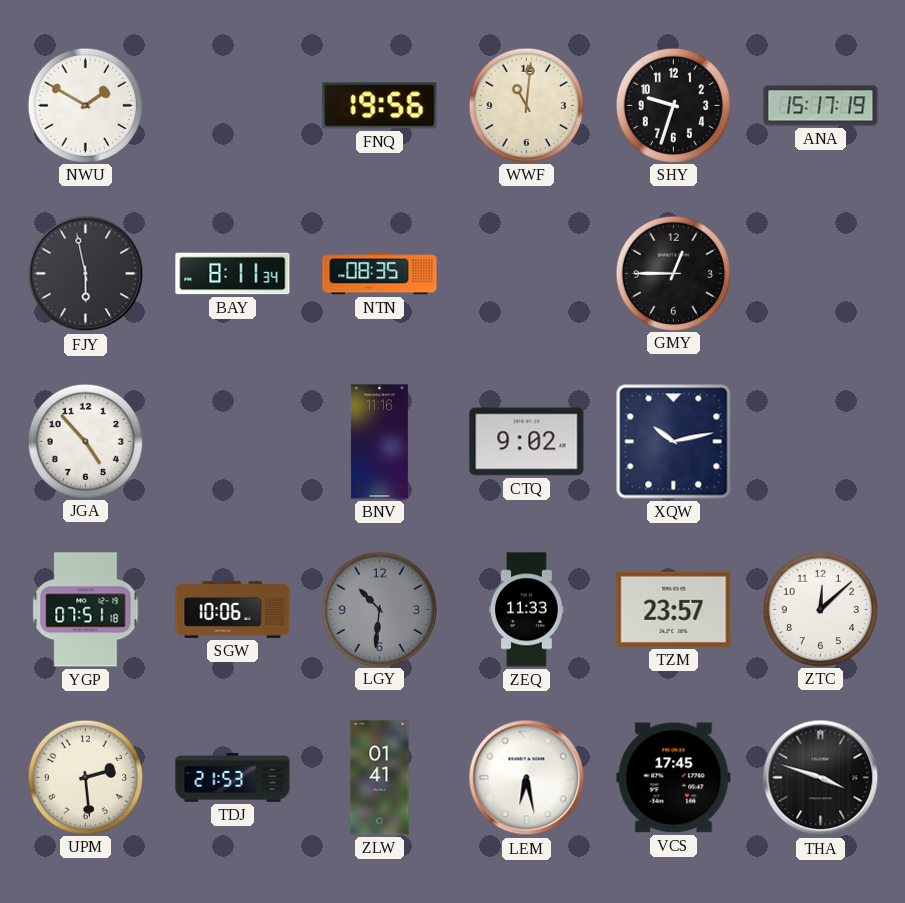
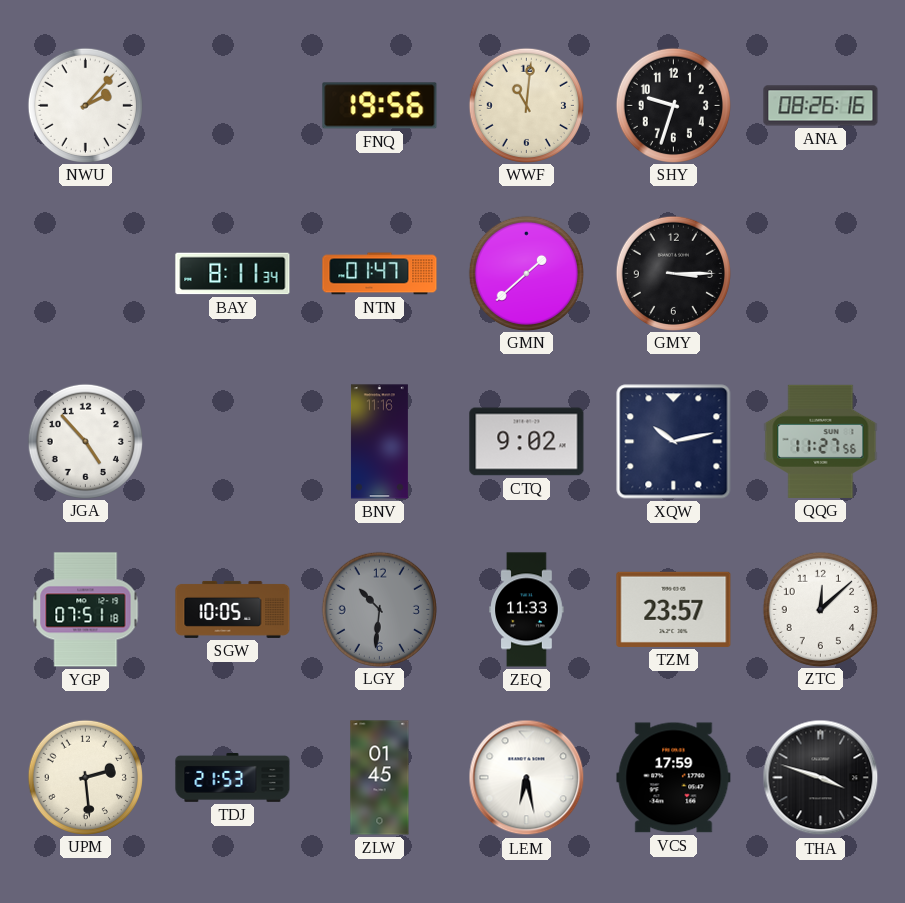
NWU: 1:50 -> 2:07 (85, 105)
ANA: 15:17 -> 08:26 (821, 106)
FJY: 5:58 -> none (86, 274)
NTN: 08:35 -> 01:47 (380, 274)
GMN: none -> 1:38 (526, 273)
GMY: 12:45 -> 3:15 (673, 273)
QQG: none -> 11:27 (821, 441)
SGW: 10:06 -> 10:05 (233, 609)
ZLW: 01:41 -> 01:45 (380, 778)
VCS: 17:45 -> 17:59 (674, 778)
